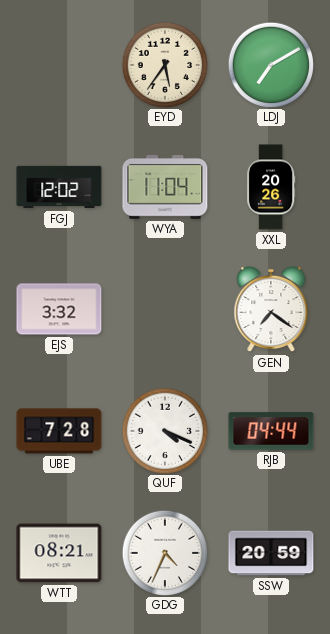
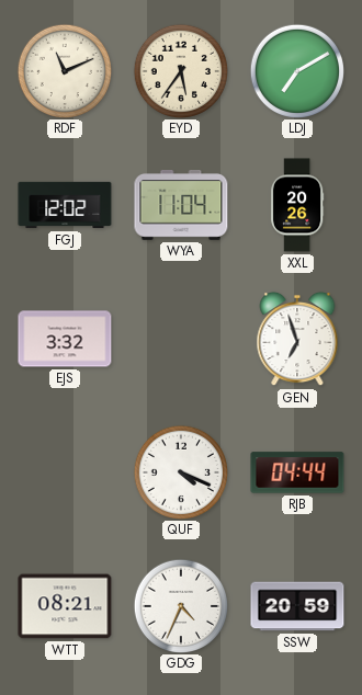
RDF: none -> 11:11 (64, 70)
GEN: 7:21 -> 6:57 (297, 339)
UBE: 7:28 -> none (59, 431)
